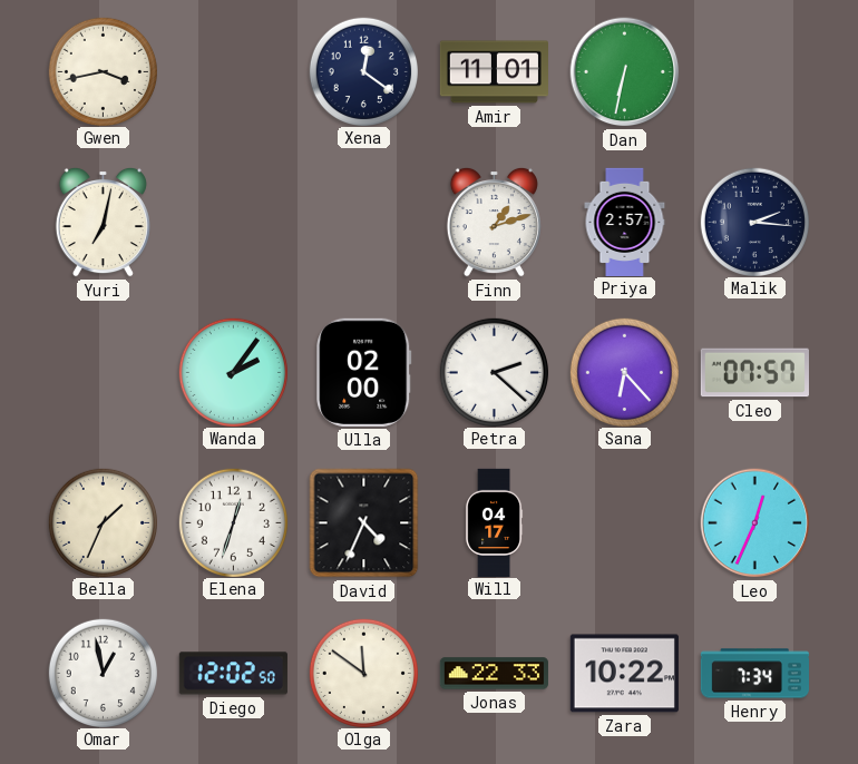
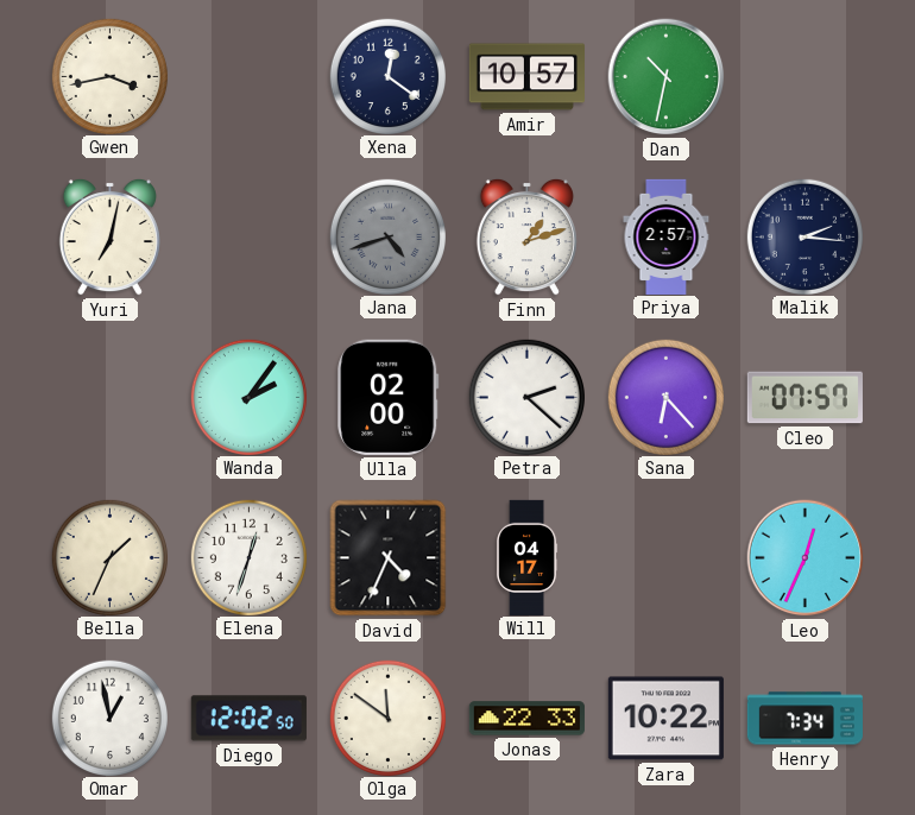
Amir: 11:01 -> 10:57 (526, 77)
Dan: 6:32 -> 10:32 (667, 77)
Jana: none -> 4:42 (387, 236)
